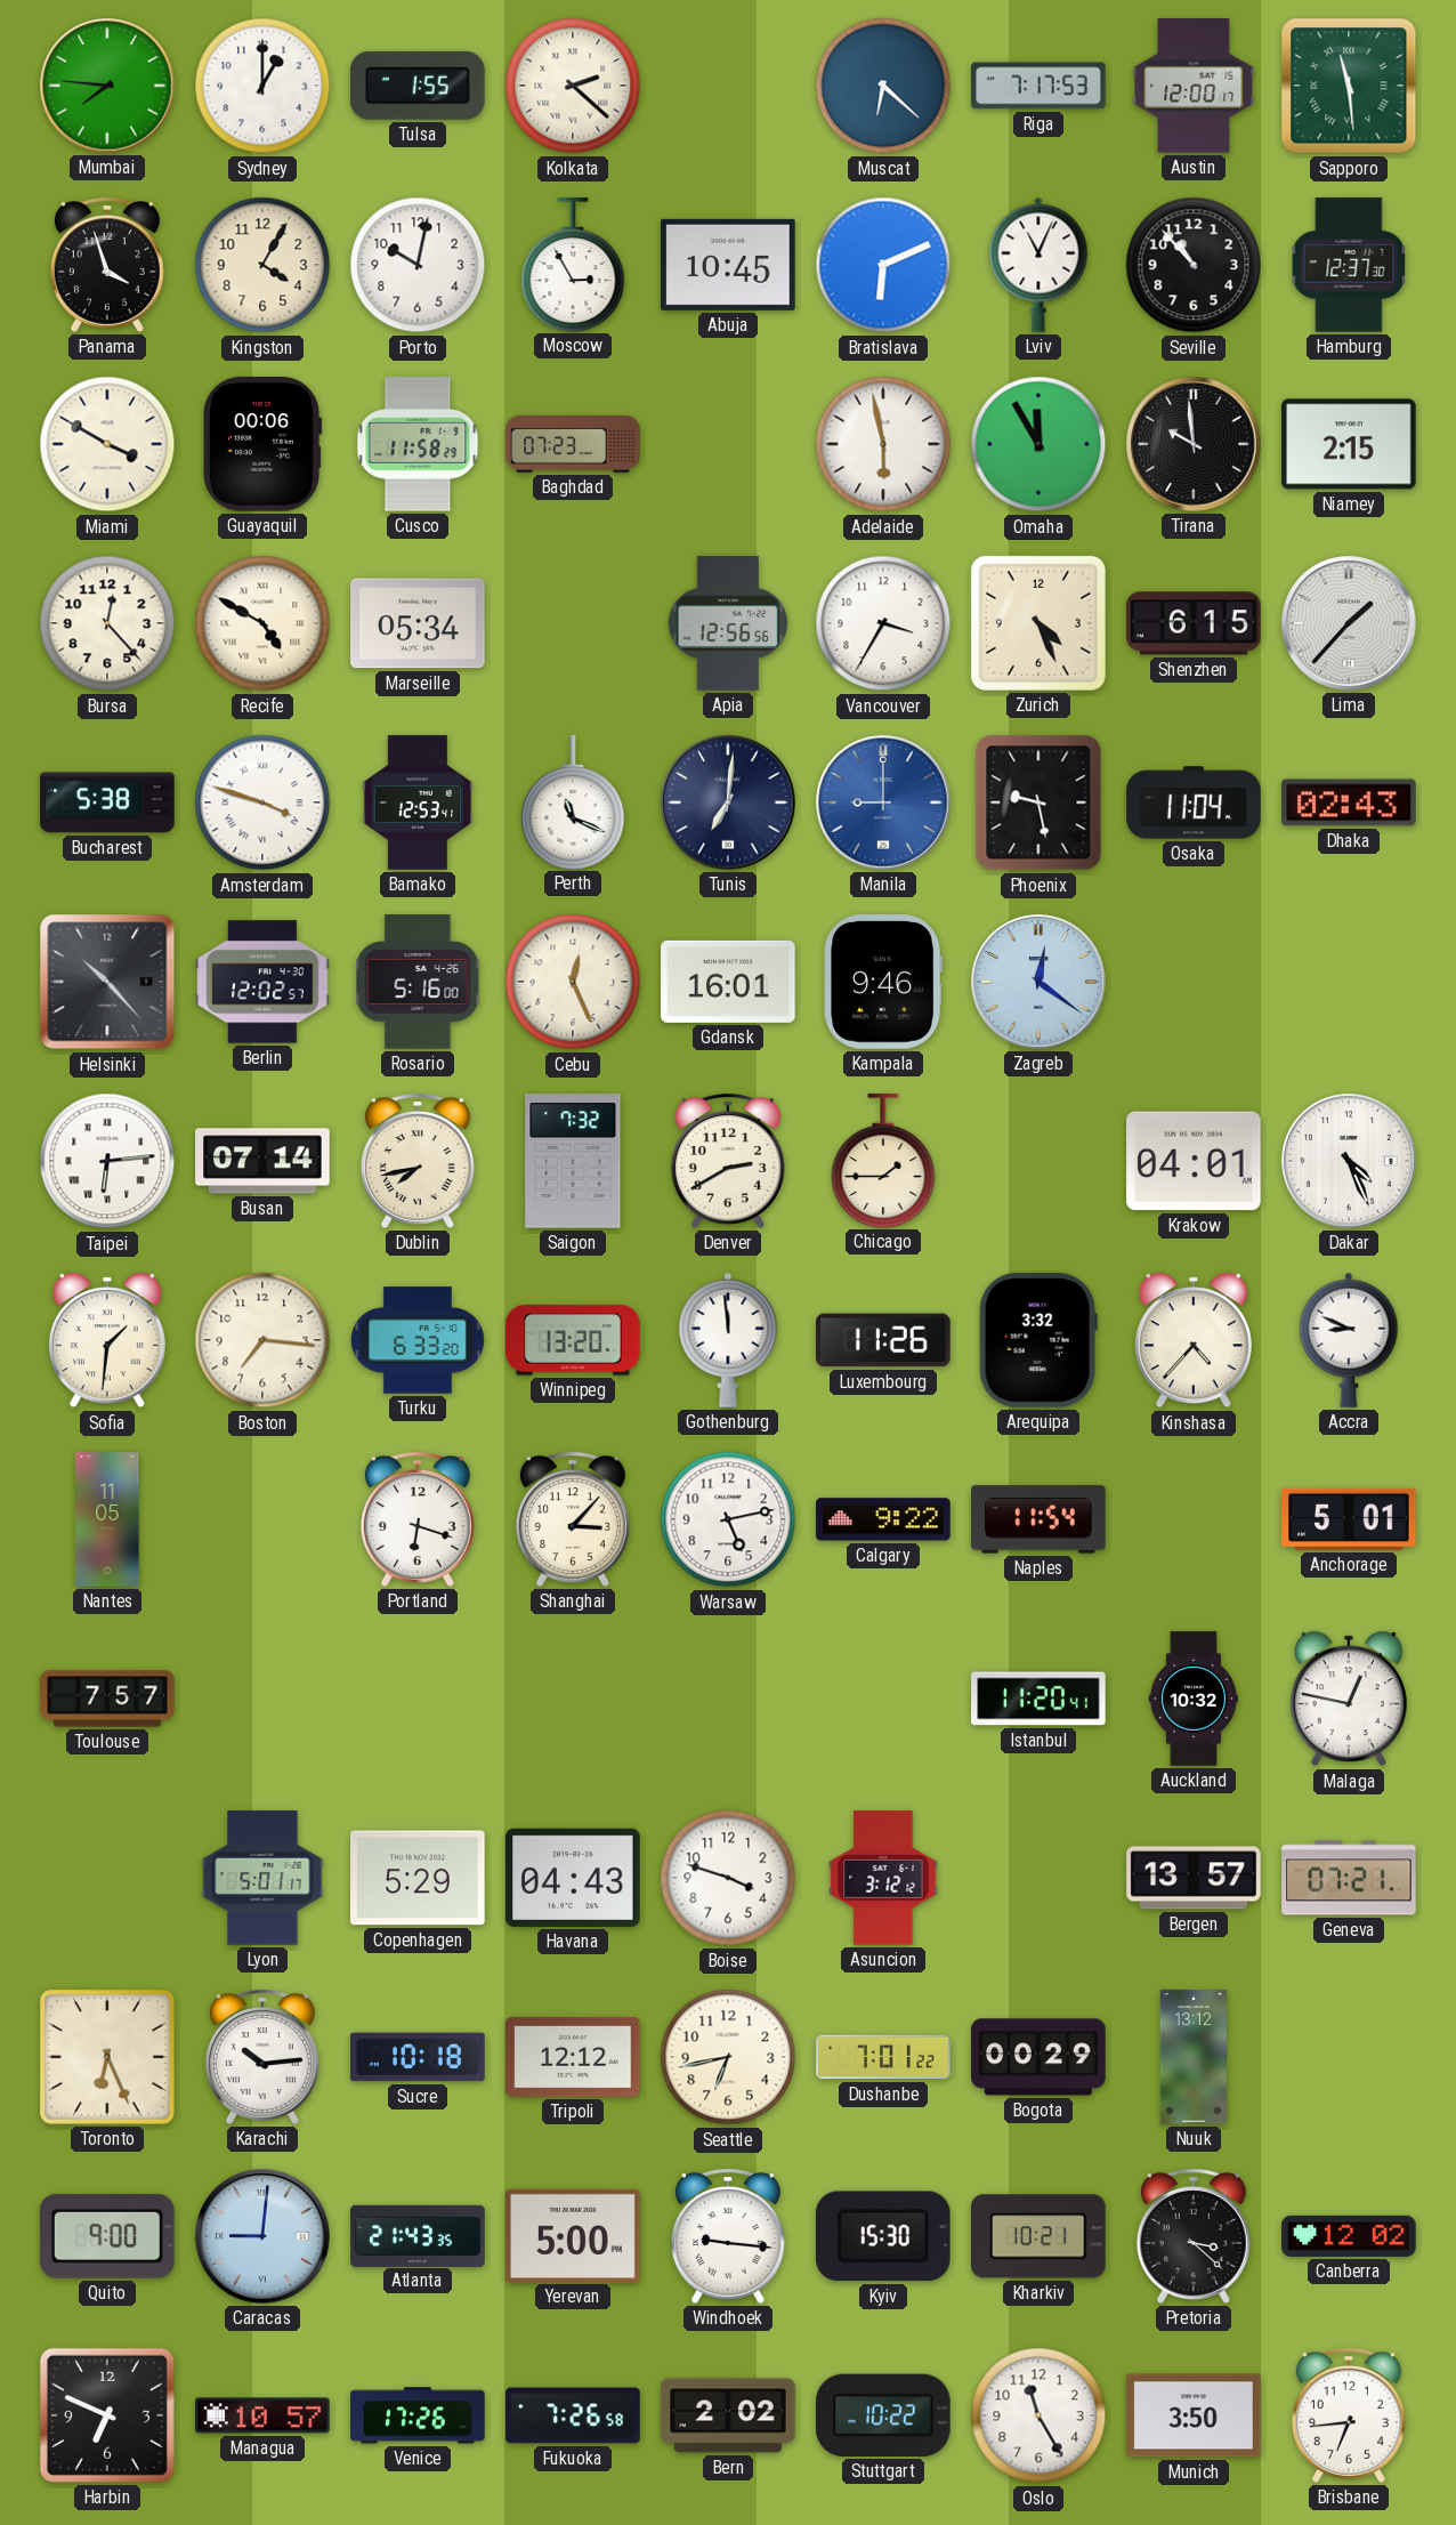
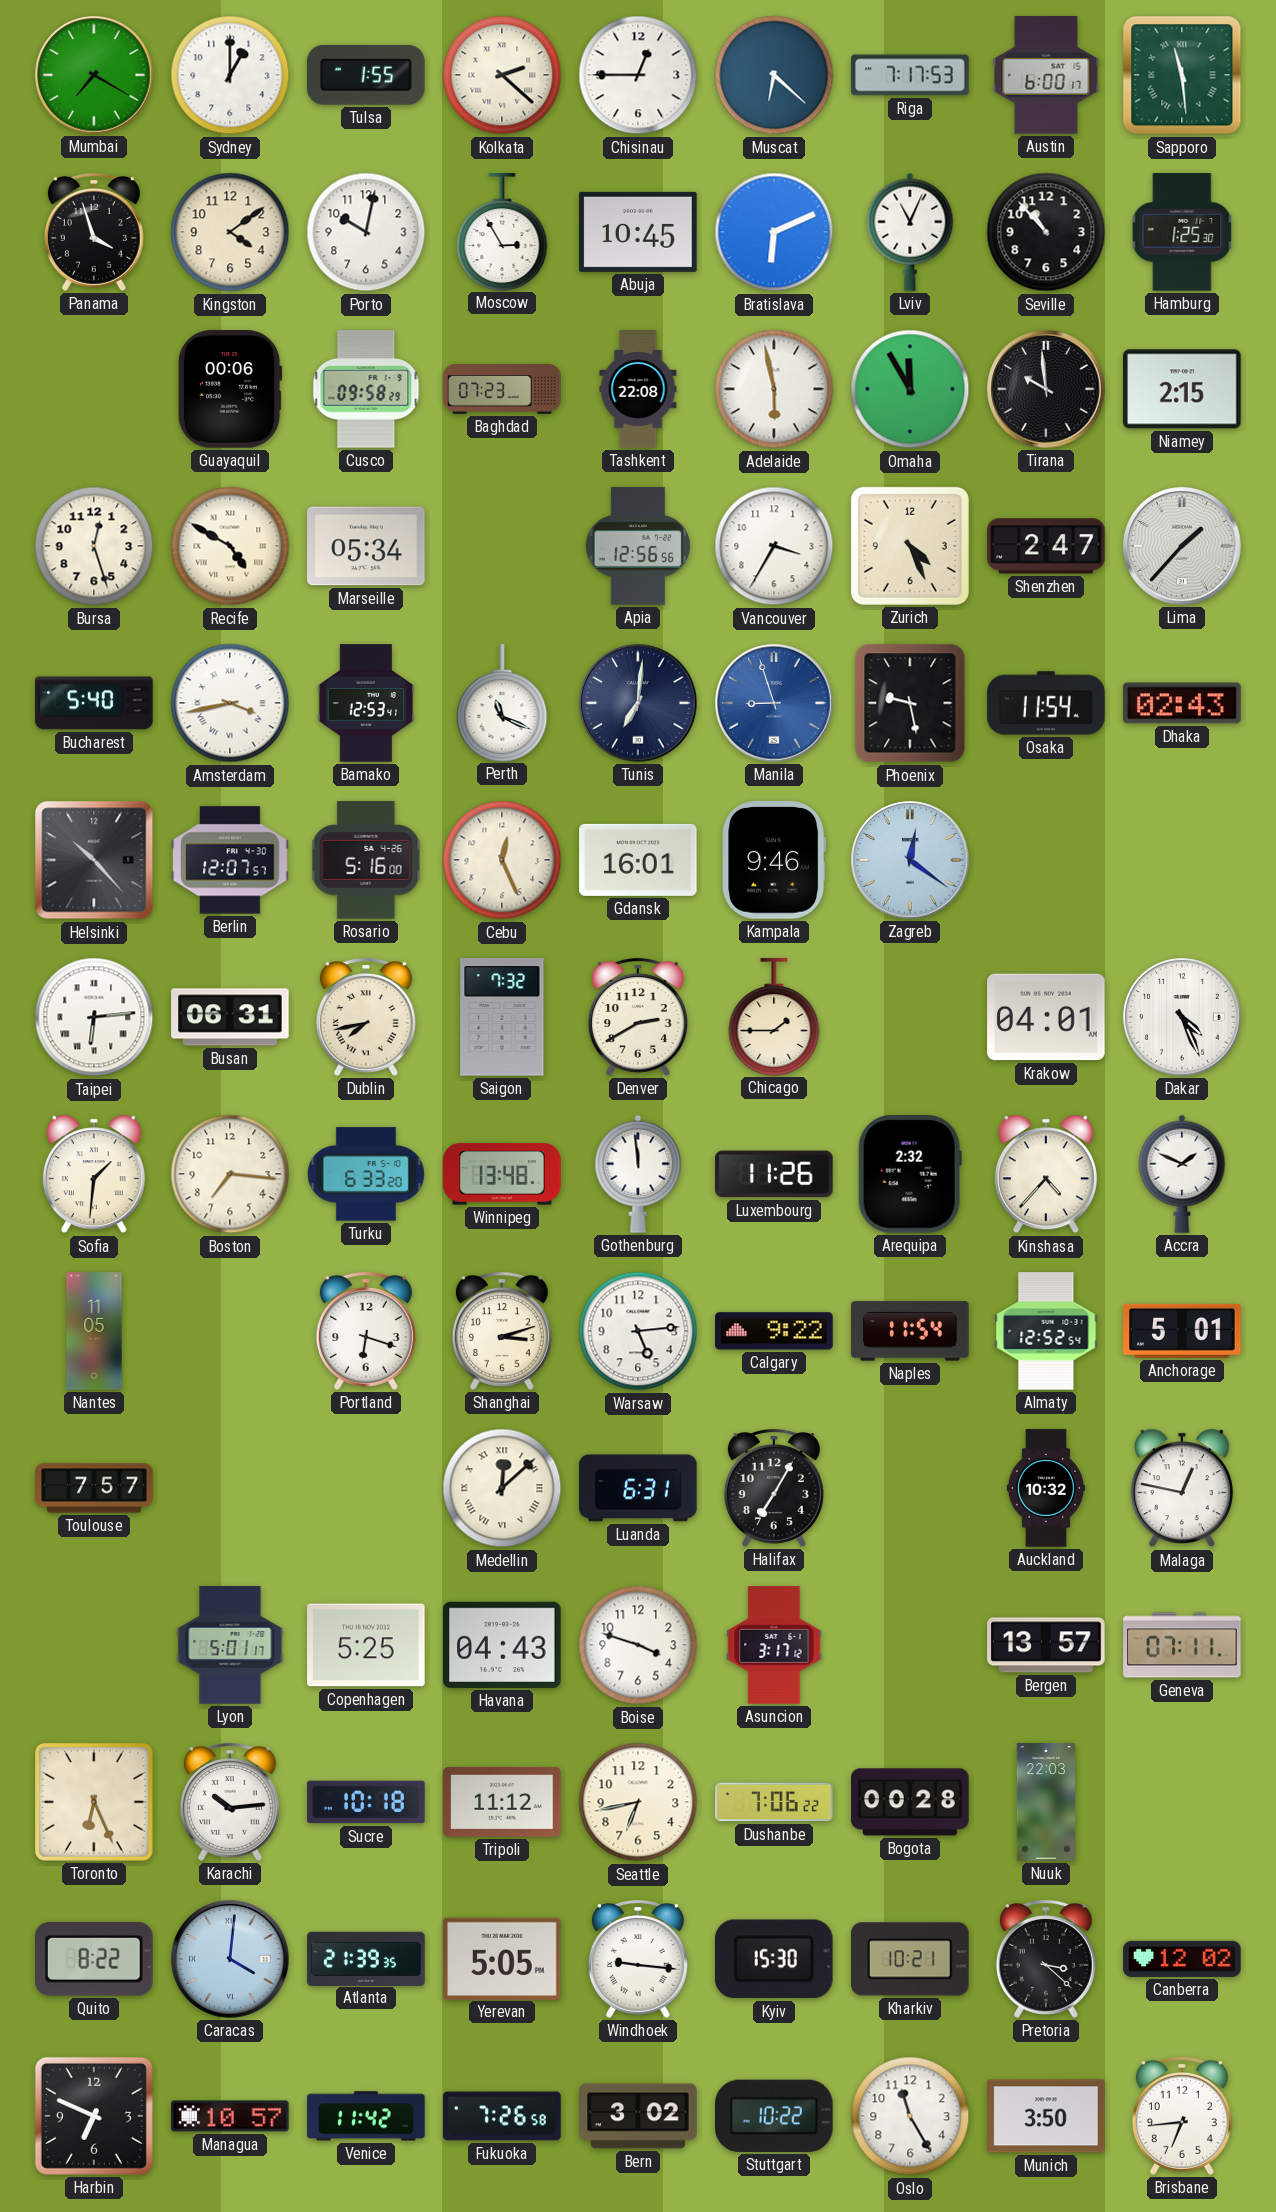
Mumbai: 7:46 -> 7:20 (94, 75)
Chisinau: none -> 12:45 (638, 75)
Austin: 12:00 -> 6:00 (1046, 75)
Kingston: 4:05 -> 4:09 (230, 232)
Hamburg: 12:37 -> 1:25 (1182, 232)
Miami: 3:50 -> none (107, 444)
Cusco: 11:58 -> 09:58 (366, 389)
Tashkent: none -> 22:08 (638, 389)
Bursa: 12:23 -> 12:27 (94, 546)
Shenzhen: 6:15 -> 2:47 (1046, 546)
Bucharest: 5:38 -> 5:40 (94, 703)
Amsterdam: 3:48 -> 3:43 (230, 703)
Manila: 9:00 -> 8:57 (774, 703)
Osaka: 11:04 -> 11:54 (1046, 703)
Berlin: 12:02 -> 12:07 (230, 860)
Busan: 07:14 -> 06:31 (230, 1017)
Winnipeg: 13:20 -> 13:48 (502, 1174)
Arequipa: 3:32 -> 2:32 (910, 1174)
Accra: 8:49 -> 1:49 (1182, 1174)
Shanghai: 3:07 -> 3:12 (502, 1332)
Warsaw: 5:13 -> 5:14 (638, 1331)
Almaty: none -> 12:52 (1046, 1331)
Medellin: none -> 12:08 (502, 1488)
Luanda: none -> 6:31 (638, 1488)
Halifax: none -> 7:05 (774, 1489)
Istanbul: 11:20 -> none (1038, 1699)
Copenhagen: 5:29 -> 5:25 (366, 1645)
Asuncion: 3:12 -> 3:17 (774, 1645)
Geneva: 07:21 -> 07:11 (1182, 1645)
Tripoli: 12:12 -> 11:12 (502, 1803)
Dushanbe: 7:01 -> 7:06 (774, 1802)
Bogota: 00:29 -> 00:28 (910, 1802)
Nuuk: 13:12 -> 22:03 (1046, 1802)
Quito: 9:00 -> 8:22 (95, 1959)
Caracas: 9:01 -> 4:01 (230, 1959)
Atlanta: 21:43 -> 21:39 (366, 1958)
Yerevan: 5:00 -> 5:05 (502, 1958)
Venice: 17:26 -> 11:42 (366, 2116)
Bern: 2:02 -> 3:02 (638, 2116)
